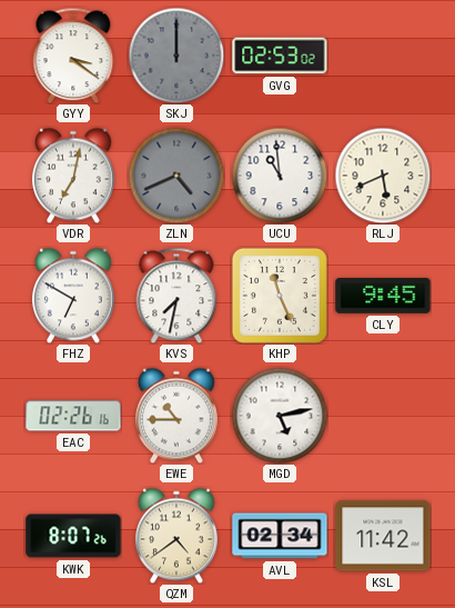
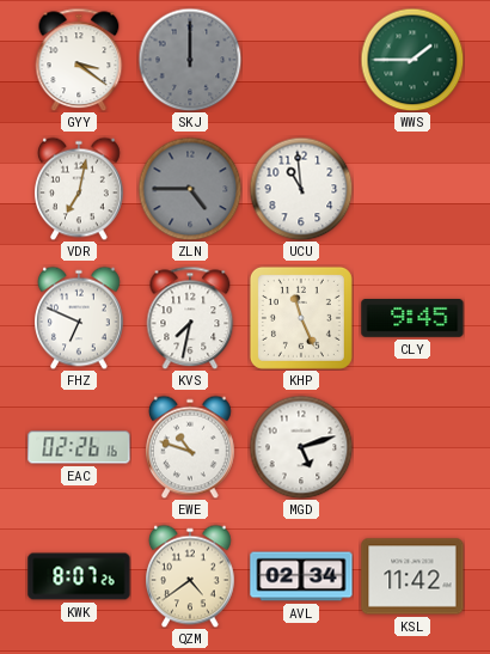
GVG: 02:53 -> none (280, 56)
WWS: none -> 1:45 (412, 60)
ZLN: 4:41 -> 4:45 (190, 189)
RLJ: 5:41 -> none (383, 176)
FHZ: 6:50 -> 6:49 (80, 318)
EWE: 10:45 -> 10:48 (191, 447)
MGD: 5:13 -> 5:12 (301, 447)
